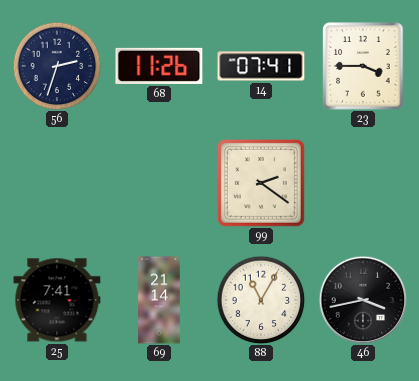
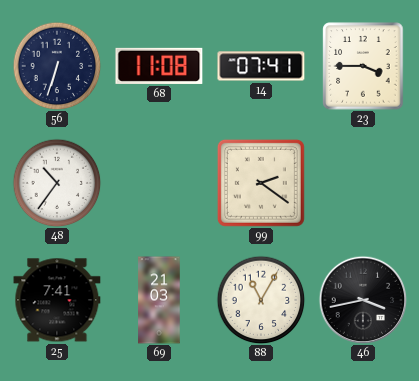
56: 2:33 -> 6:33 (57, 66)
68: 11:26 -> 11:08 (159, 66)
48: none -> 10:36 (57, 183)
69: 21:14 -> 21:03 (159, 300)
